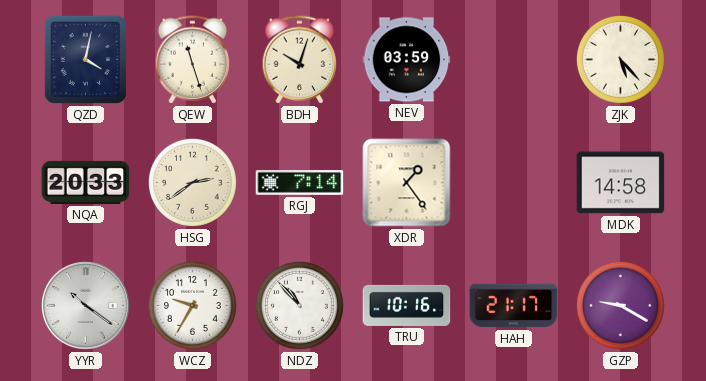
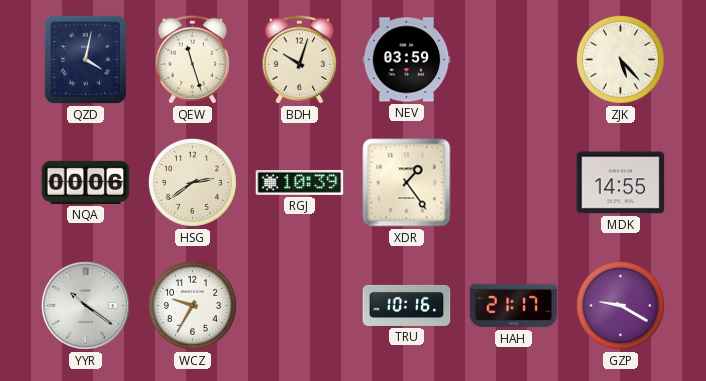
NQA: 20:33 -> 00:06 (86, 182)
RGJ: 7:14 -> 10:39 (300, 183)
MDK: 14:58 -> 14:55 (621, 183)
NDZ: 10:53 -> none (299, 305)
